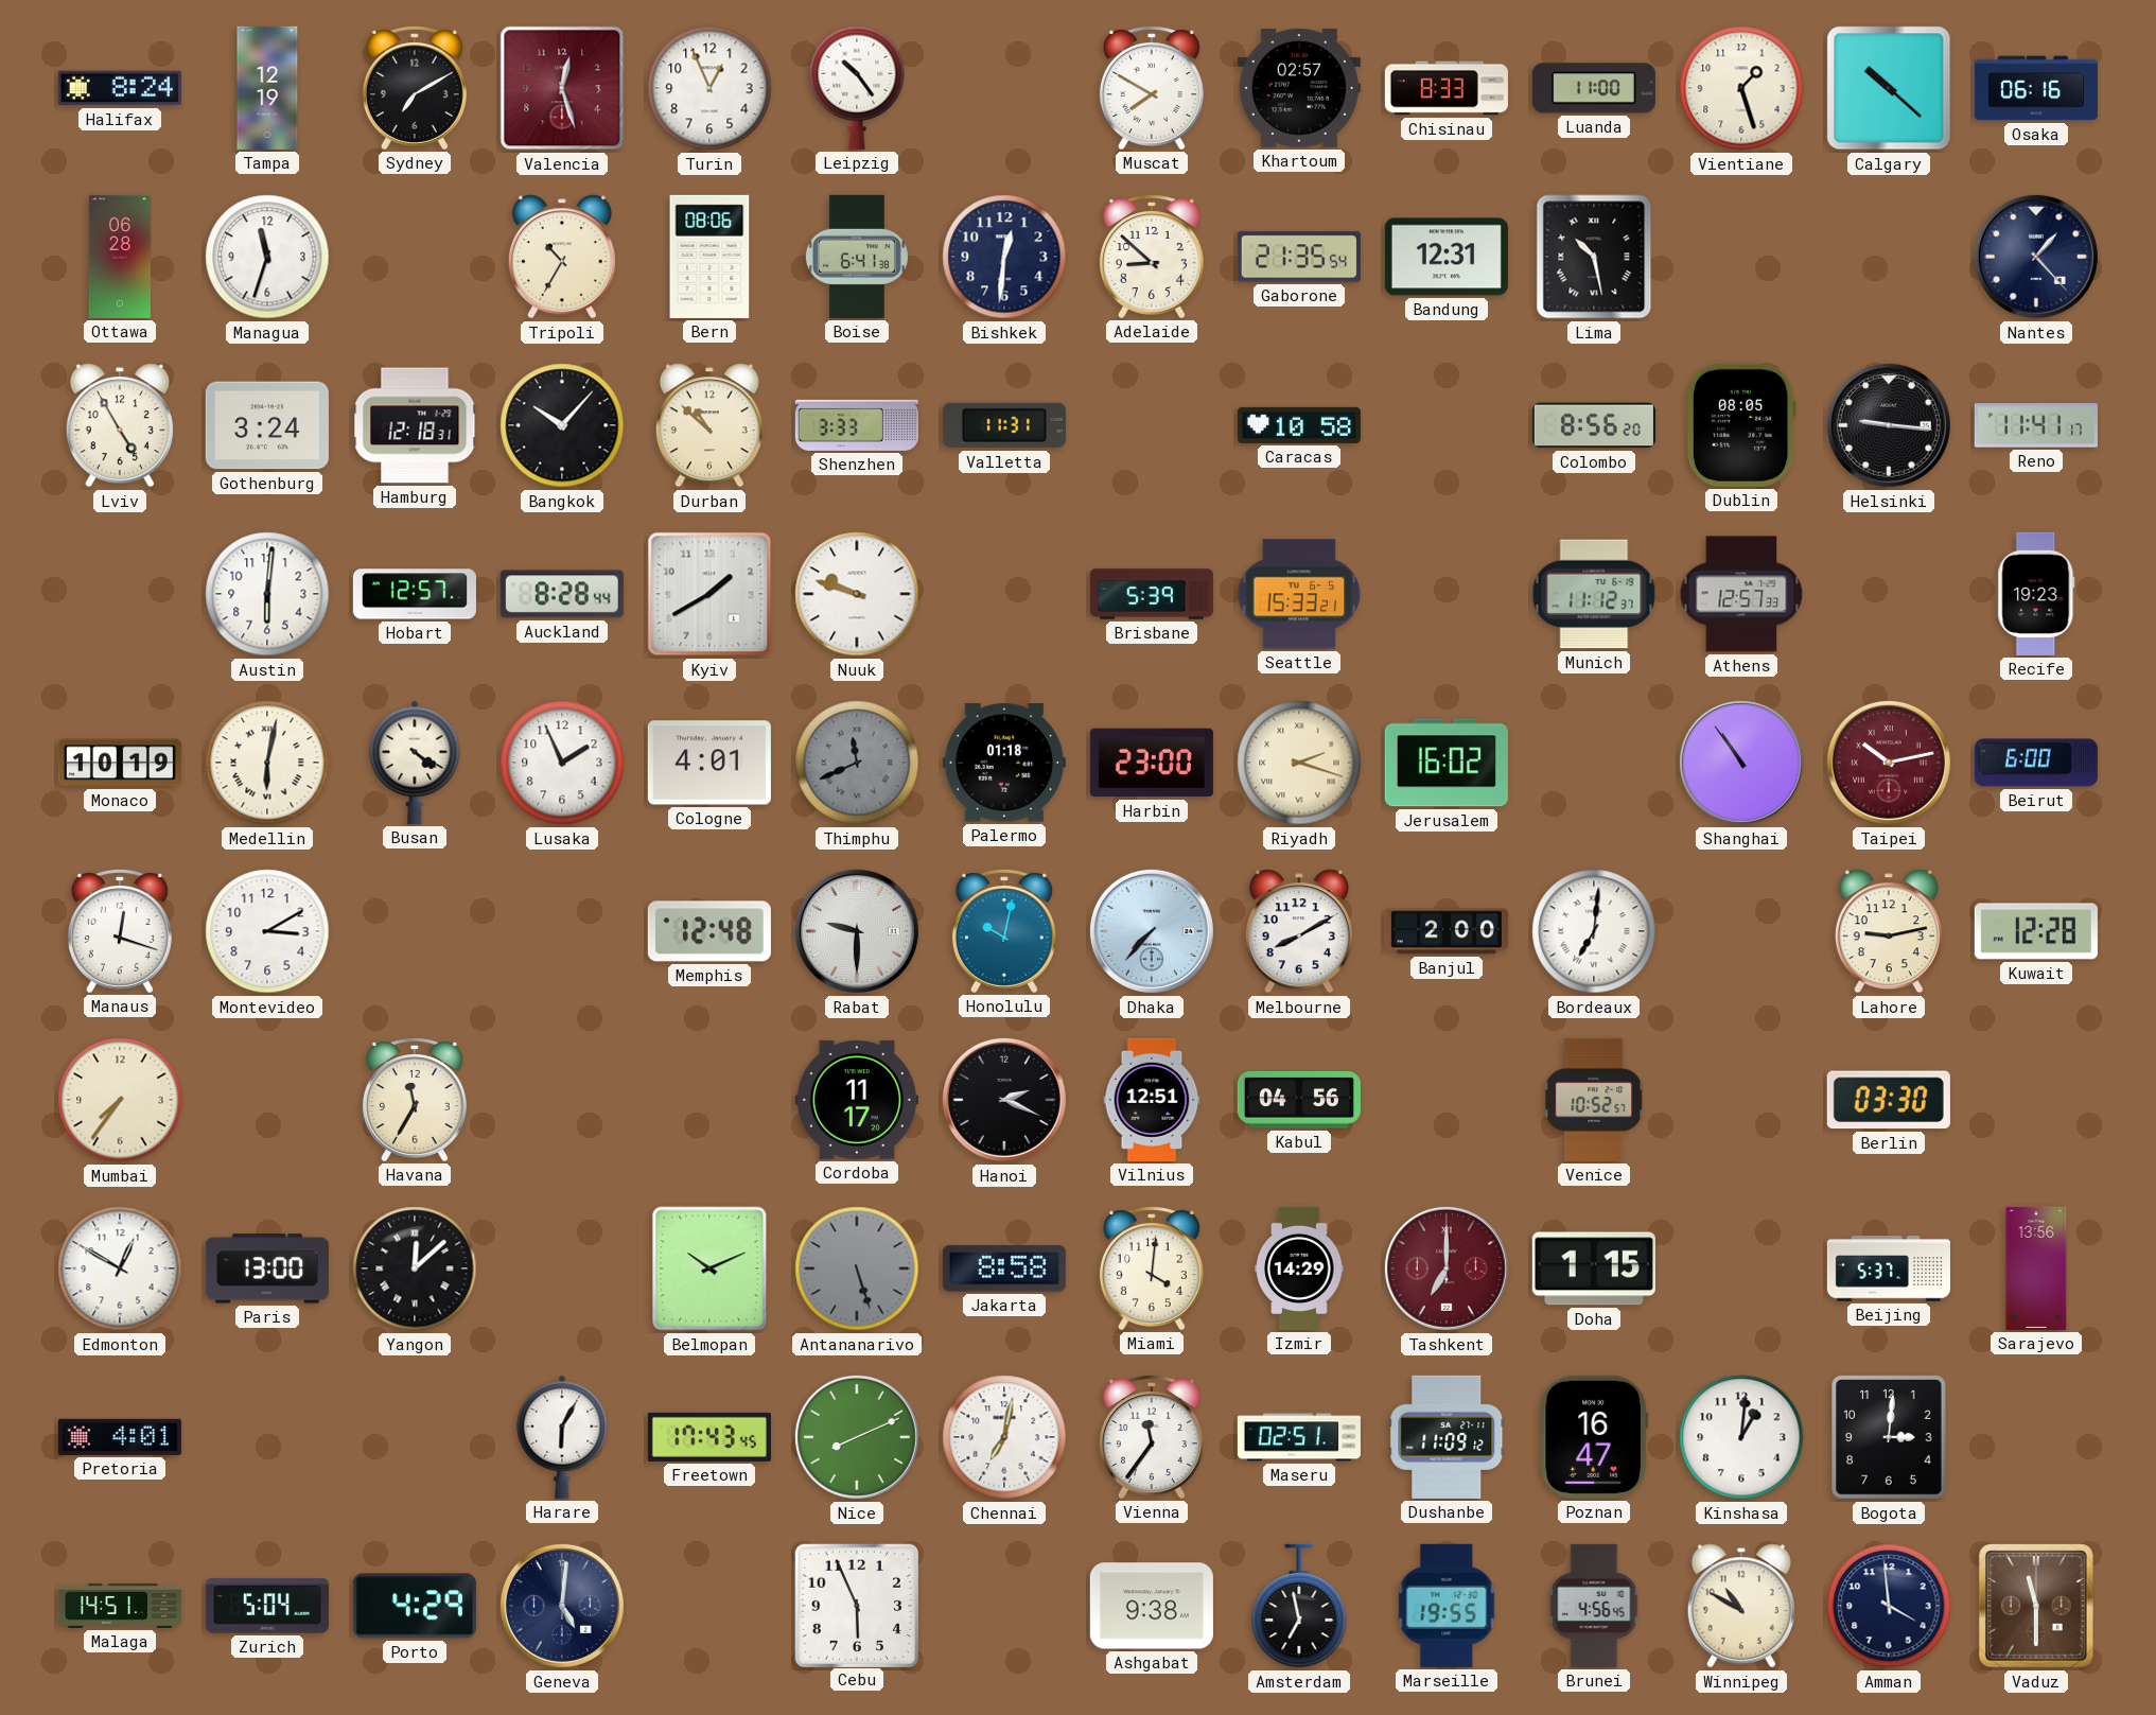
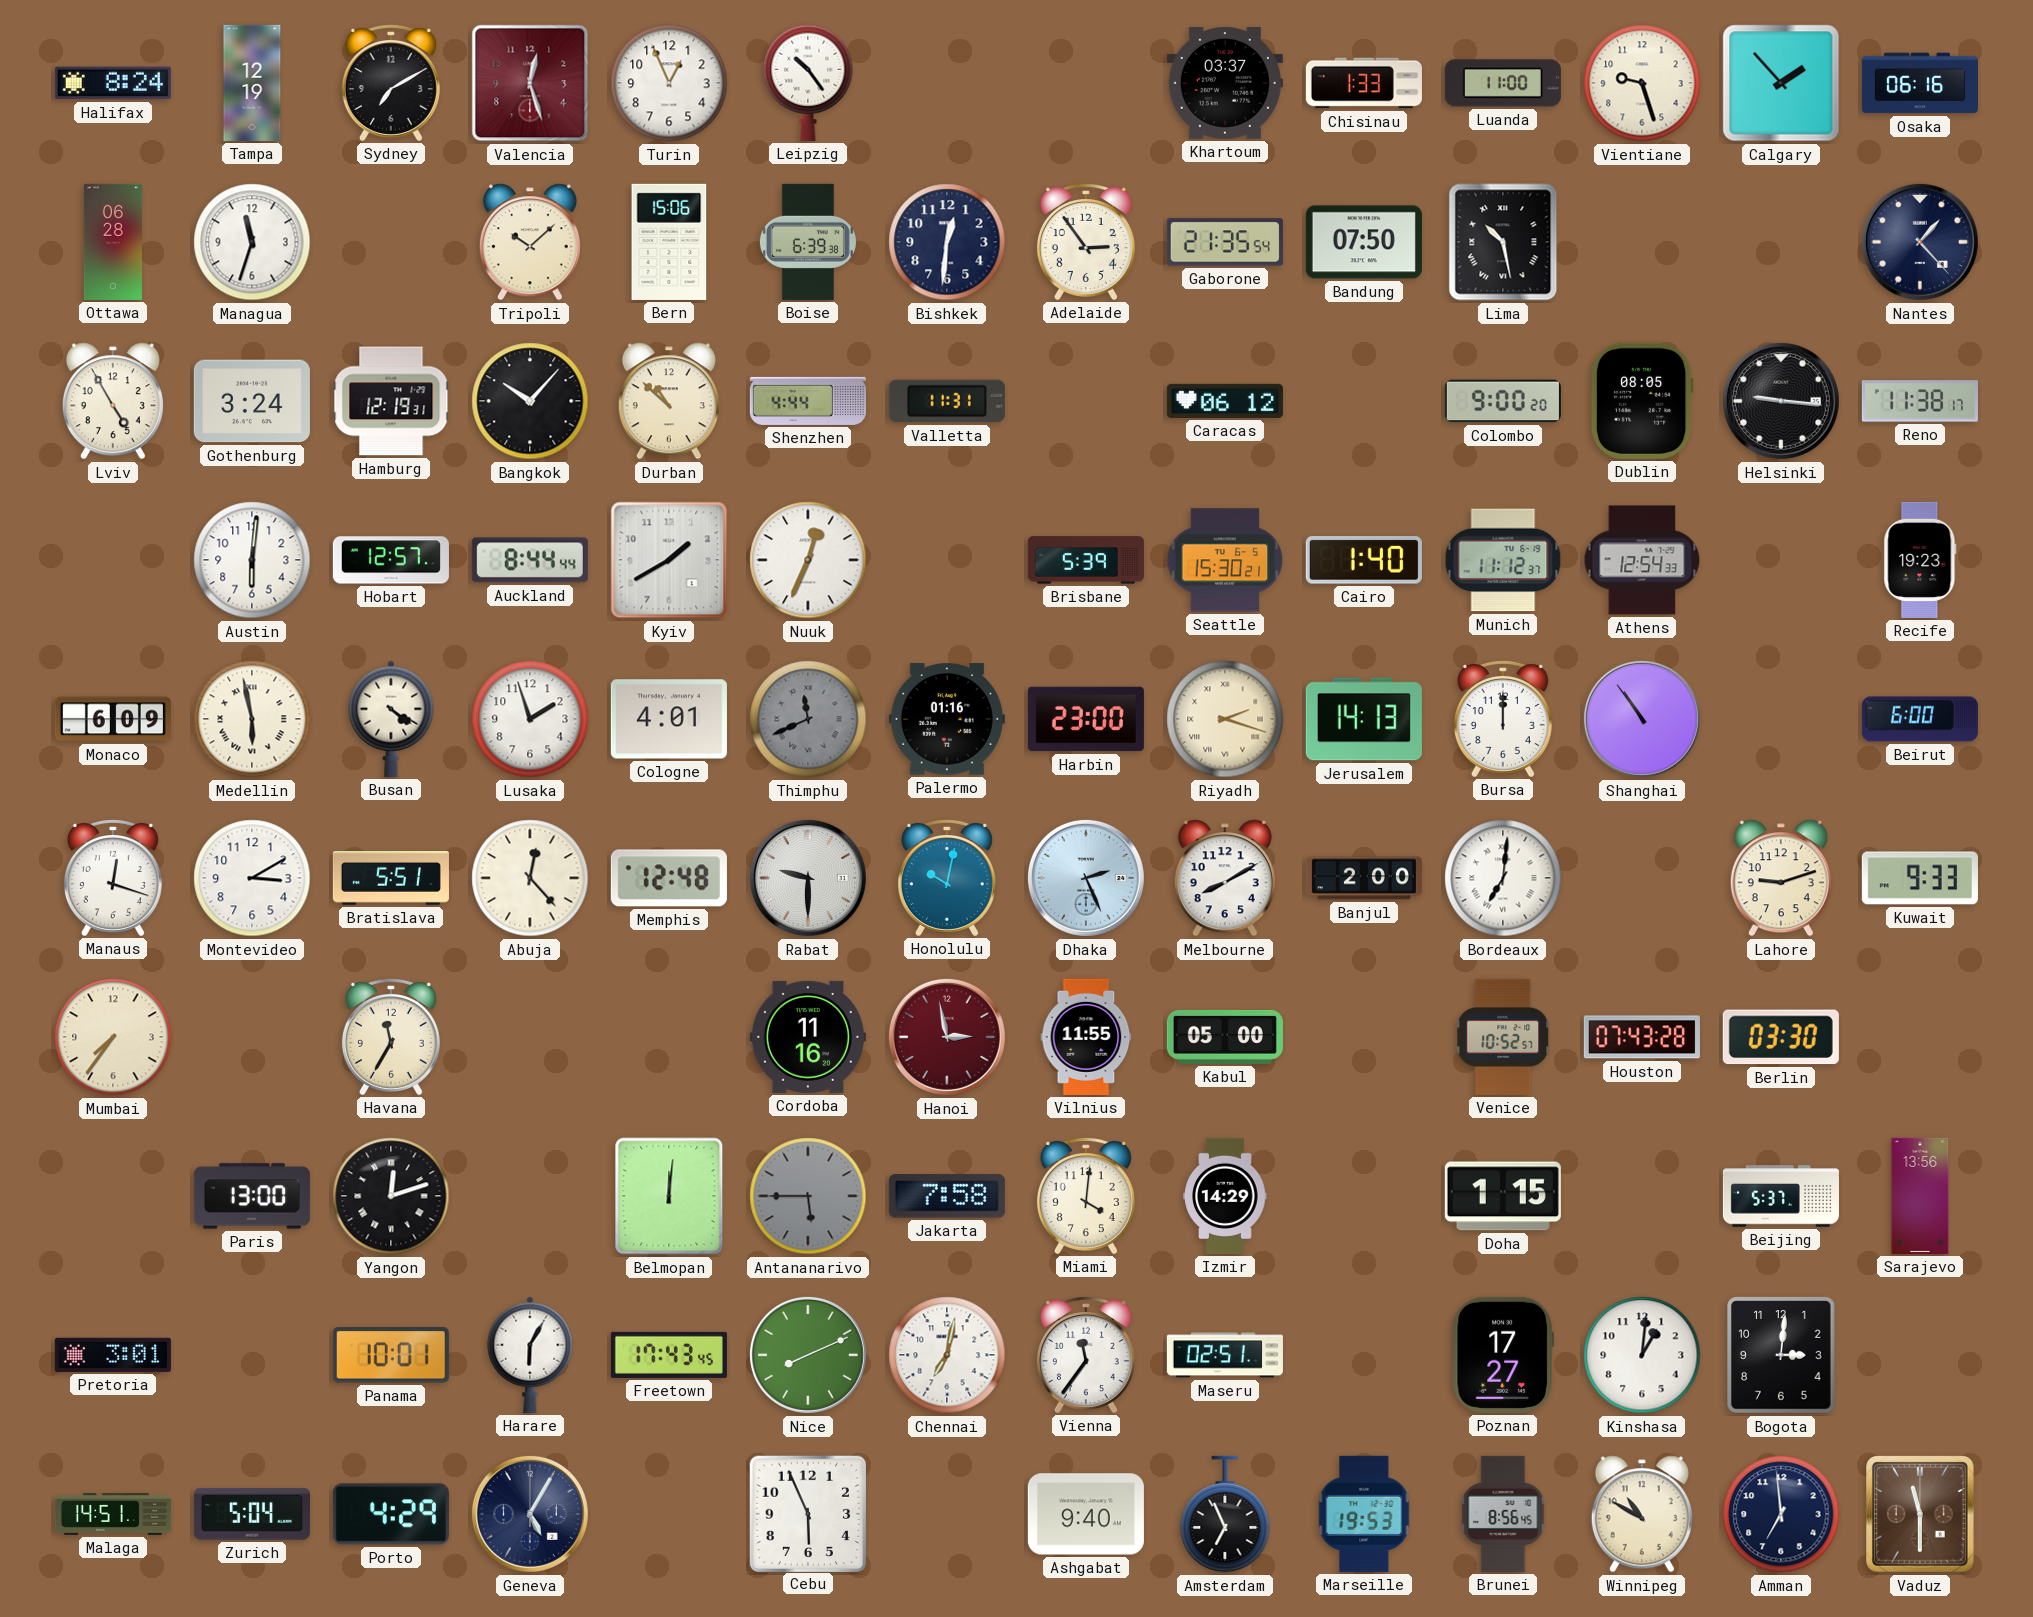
Muscat: 7:50 -> none (1152, 88)
Khartoum: 02:57 -> 03:37 (1225, 83)
Chisinau: 8:33 -> 1:33 (1364, 83)
Vientiane: 1:27 -> 9:27 (1642, 83)
Calgary: 10:22 -> 1:53 (1781, 83)
Tripoli: 10:35 -> 10:08 (530, 242)
Bern: 08:06 -> 15:06 (669, 242)
Boise: 6:41 -> 6:39 (808, 242)
Adelaide: 8:52 -> 2:54 (1086, 242)
Bandung: 12:31 -> 07:50 (1364, 242)
Hamburg: 12:18 -> 12:19 (391, 401)
Shenzhen: 3:33 -> 4:44 (808, 401)
Caracas: 10:58 -> 06:12 (1225, 401)
Colombo: 8:56 -> 9:00 (1503, 401)
Reno: 11:41 -> 11:38 (1920, 401)
Auckland: 8:28 -> 8:44 (530, 560)
Nuuk: 9:48 -> 12:34 (808, 560)
Seattle: 15:33 -> 15:30 (1225, 560)
Cairo: none -> 1:40 (1364, 560)
Athens: 12:57 -> 12:54 (1642, 560)
Monaco: 10:19 -> 6:09 (113, 719)
Medellin: 6:02 -> 5:58 (252, 719)
Lusaka: 1:56 -> 1:57 (530, 719)
Palermo: 01:18 -> 01:16 (947, 719)
Jerusalem: 16:02 -> 14:13 (1364, 719)
Bursa: none -> 12:00 (1503, 719)
Taipei: 10:13 -> none (1889, 763)
Bratislava: none -> 5:51 (391, 879)
Abuja: none -> 12:23 (530, 878)
Dhaka: 7:37 -> 2:26 (1086, 878)
Lahore: 9:13 -> 9:12 (1781, 878)
Kuwait: 12:28 -> 9:33 (1920, 878)
Cordoba: 11:17 -> 11:16 (808, 1037)
Hanoi: 2:19 -> 2:58 (947, 1037)
Hanoi dial: black -> burgundy (947, 1037)
Vilnius: 12:51 -> 11:55 (1086, 1037)
Kabul: 04:56 -> 05:00 (1225, 1037)
Houston: none -> 07:43 (1642, 1037)
Edmonton: 12:50 -> none (120, 1268)
Yangon: 12:08 -> 12:12 (391, 1196)
Belmopan: 10:11 -> 12:01 (669, 1196)
Antananarivo: 5:27 -> 5:45 (808, 1196)
Jakarta: 8:58 -> 7:58 (947, 1196)
Tashkent: 7:00 -> none (1447, 1268)
Pretoria: 4:01 -> 3:01 (113, 1355)
Panama: none -> 10:01 (391, 1355)
Dushanbe: 11:09 -> none (1447, 1437)
Poznan: 16:47 -> 17:27 (1502, 1355)
Geneva: 5:01 -> 5:05 (530, 1514)
Ashgabat: 9:38 -> 9:40 (1086, 1514)
Amsterdam: 6:58 -> 6:56 (1225, 1514)
Marseille: 19:55 -> 19:53 (1364, 1514)
Brunei: 4:56 -> 8:56 (1503, 1514)
Amman: 3:59 -> 6:59 (1781, 1514)
